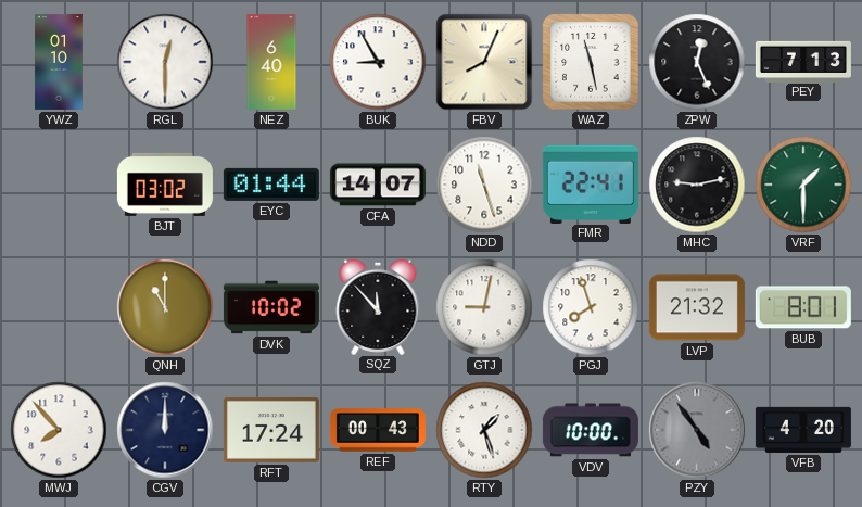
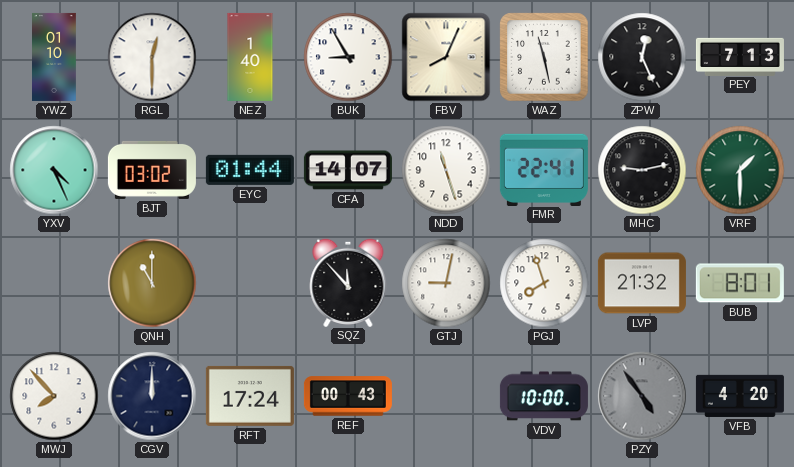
NEZ: 6:40 -> 1:40 (250, 57)
YXV: none -> 4:26 (54, 170)
DVK: 10:02 -> none (271, 307)
RTY: 1:27 -> none (484, 430)
